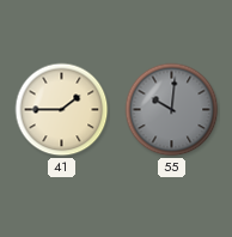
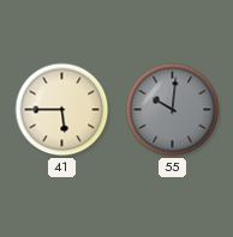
41: 1:45 -> 5:45 (62, 110)
